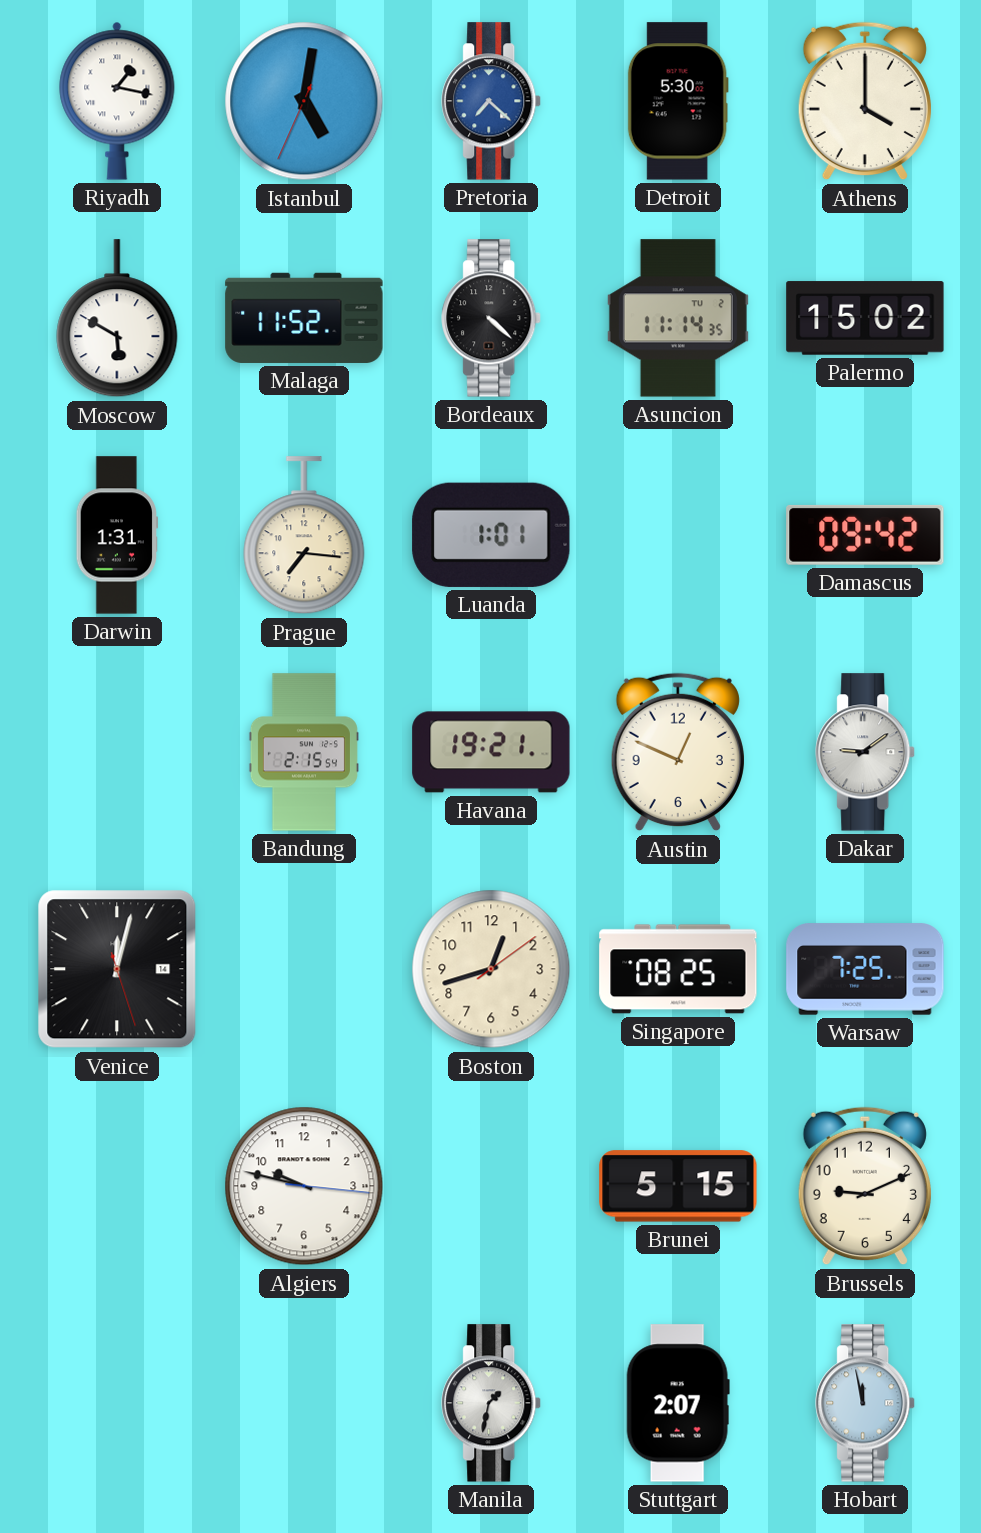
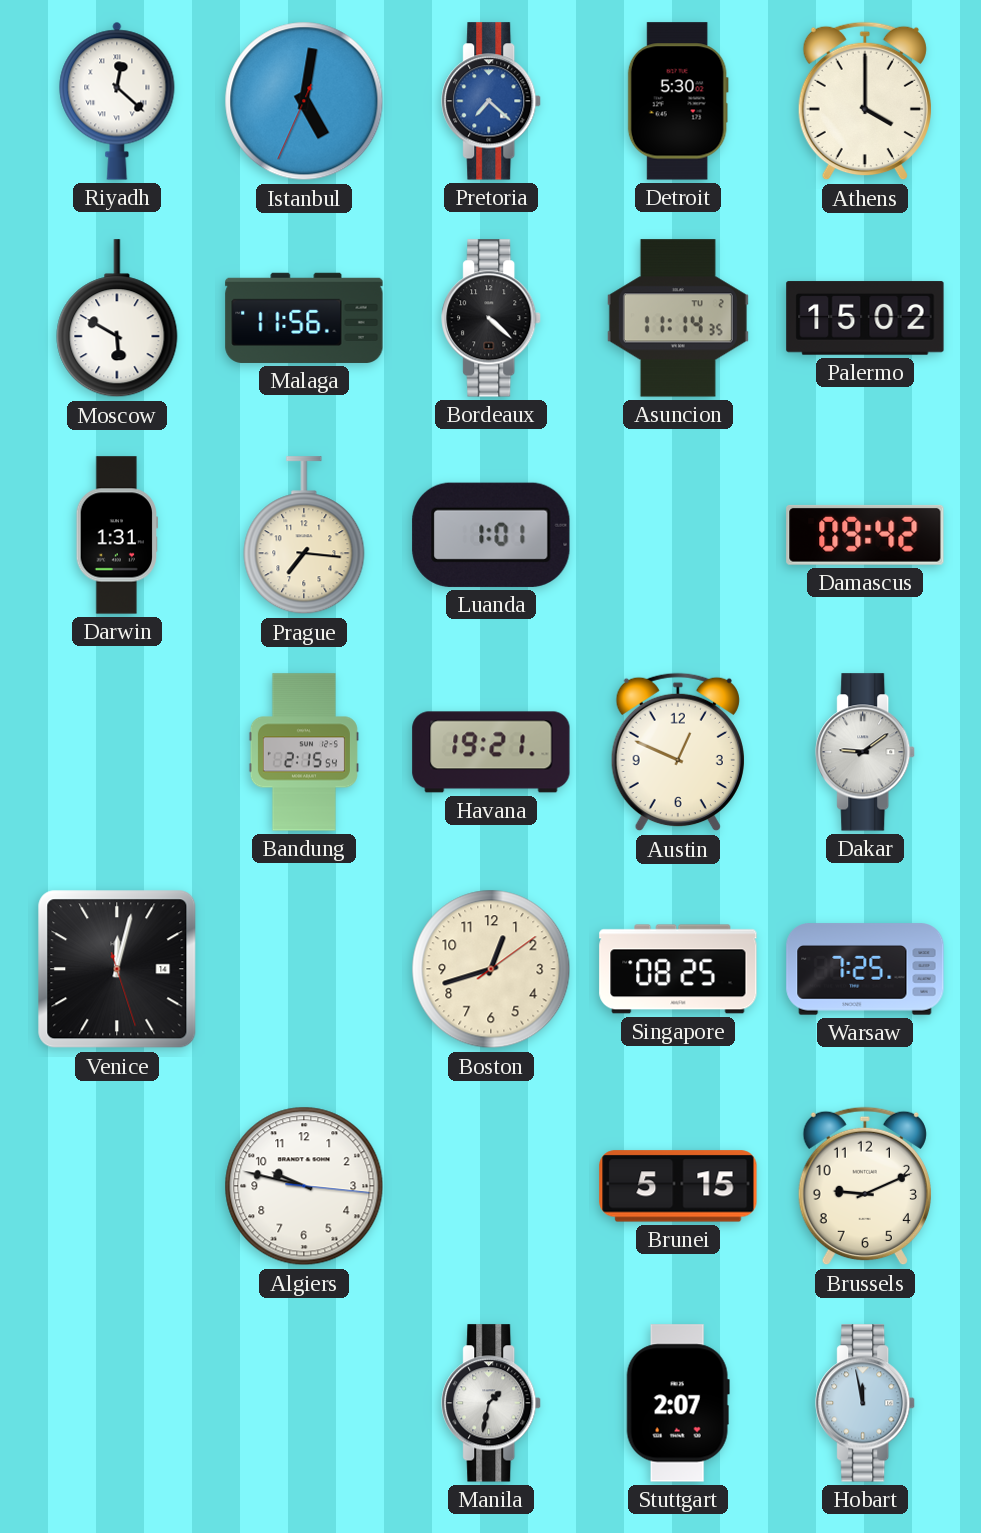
Riyadh: 1:17 -> 12:22 (117, 101)
Malaga: 11:52 -> 11:56 (304, 318)
